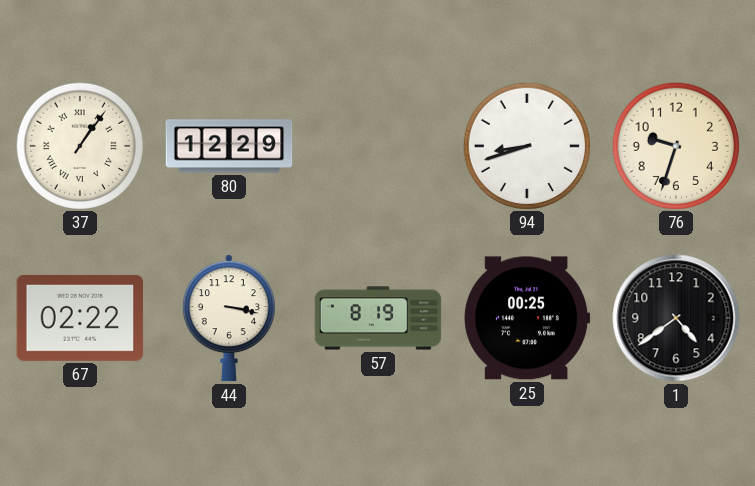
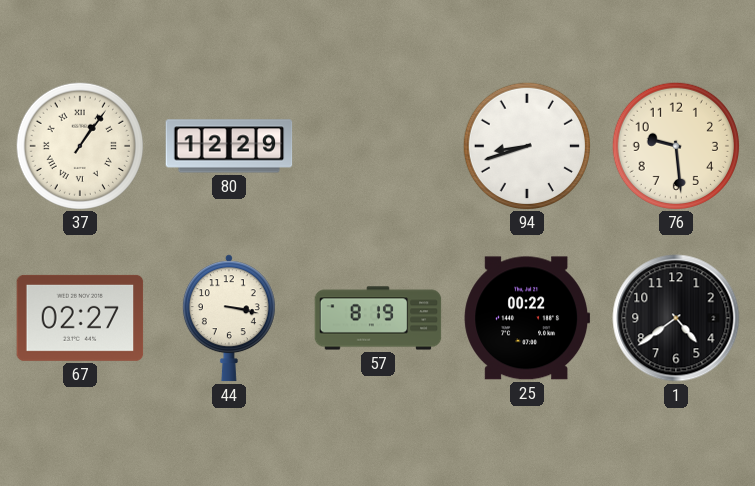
76: 9:33 -> 9:29 (675, 145)
67: 02:22 -> 02:27 (80, 318)
25: 00:25 -> 00:22 (527, 318)
